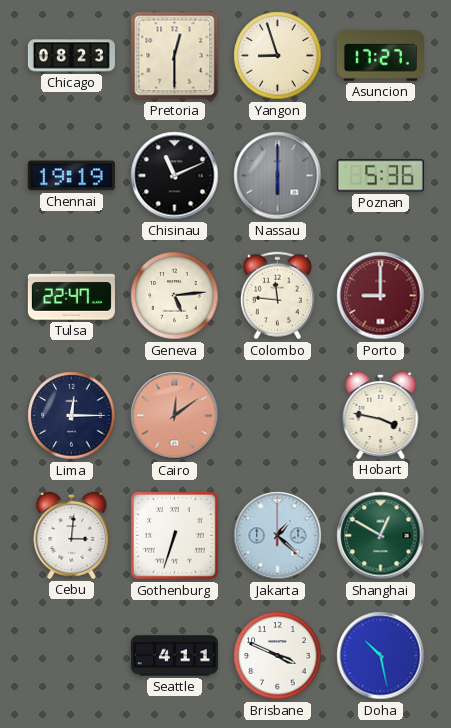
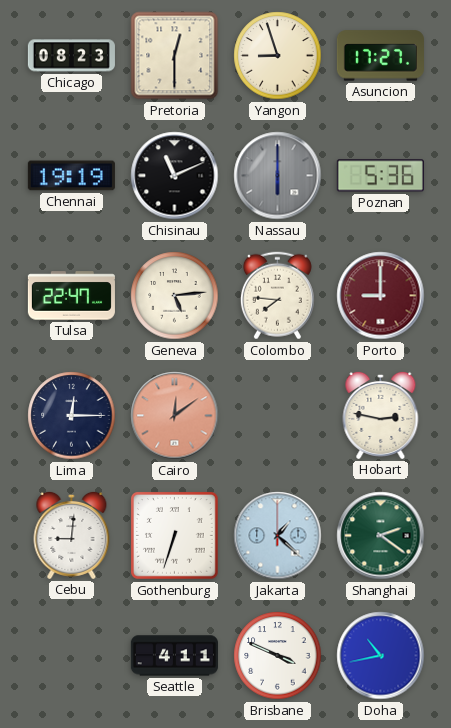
Colombo: 11:46 -> 7:46 (277, 296)
Hobart: 3:47 -> 2:47 (381, 415)
Cebu: 3:01 -> 9:01 (72, 535)
Shanghai: 12:50 -> 2:21 (381, 536)
Doha: 10:28 -> 10:43 (381, 656)
